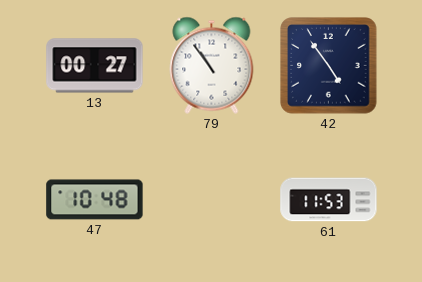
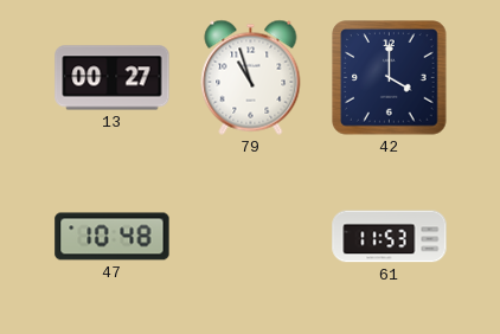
79: 10:54 -> 10:57 (251, 77)
42: 4:54 -> 4:00 (390, 78)
